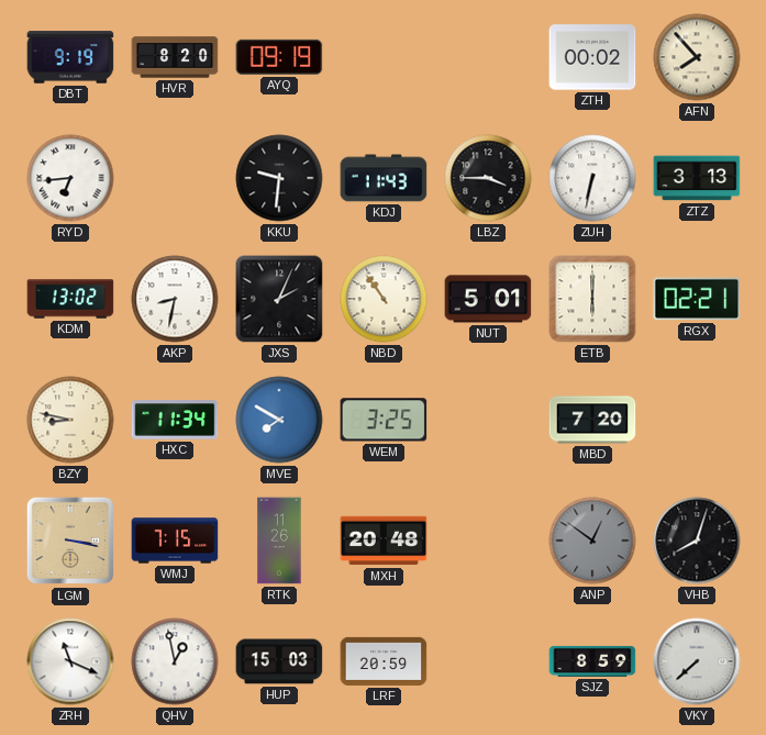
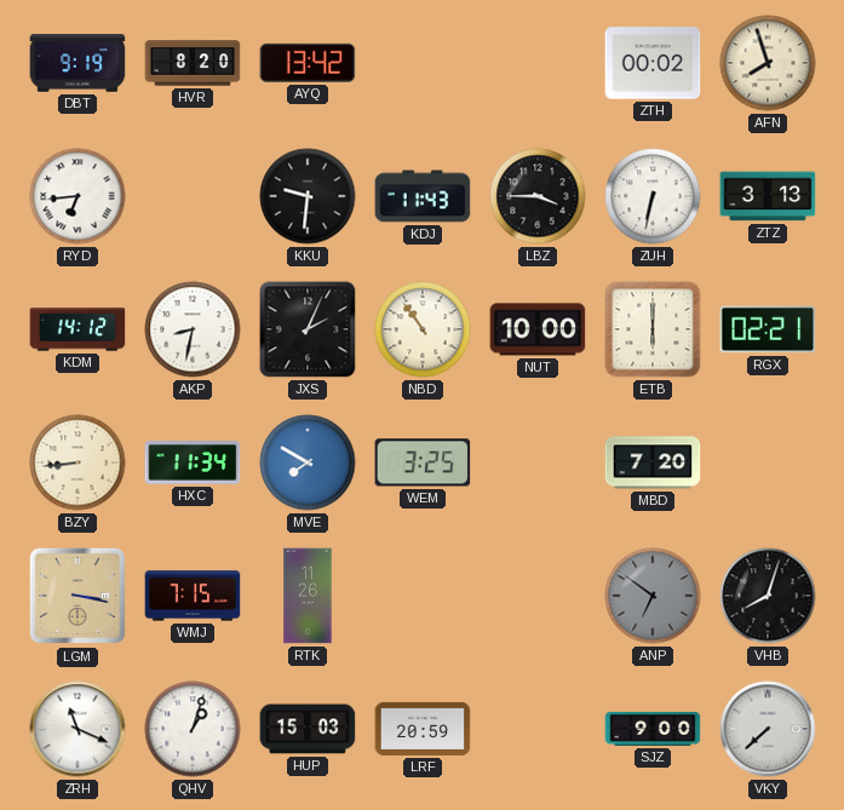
AYQ: 09:19 -> 13:42 (308, 63)
AFN: 7:53 -> 7:57 (768, 63)
KDM: 13:02 -> 14:12 (77, 329)
NUT: 5:01 -> 10:00 (538, 329)
BZY: 8:47 -> 8:44 (77, 463)
MXH: 20:48 -> none (384, 541)
ANP: 12:51 -> 6:51 (653, 596)
QHV: 12:58 -> 1:03 (193, 729)
SJZ: 8:59 -> 9:00 (653, 729)
